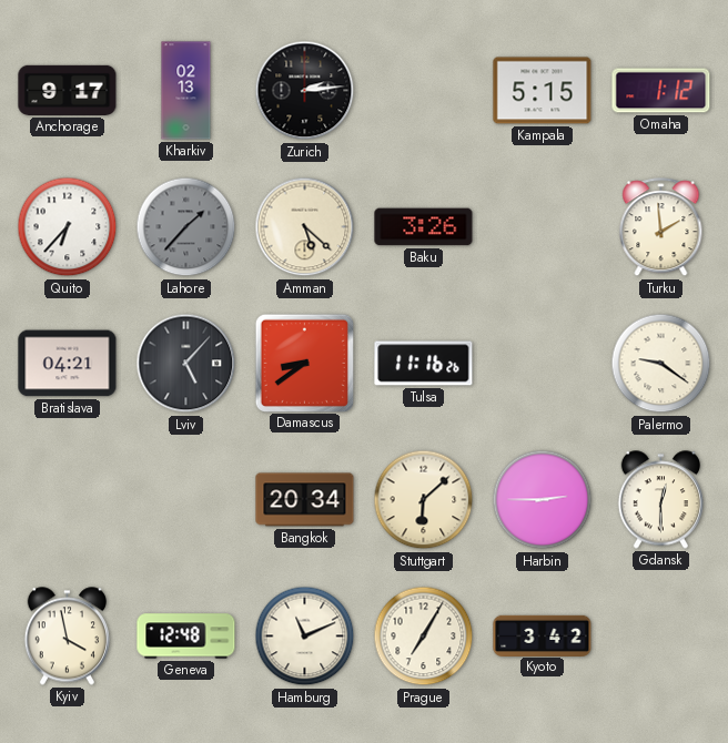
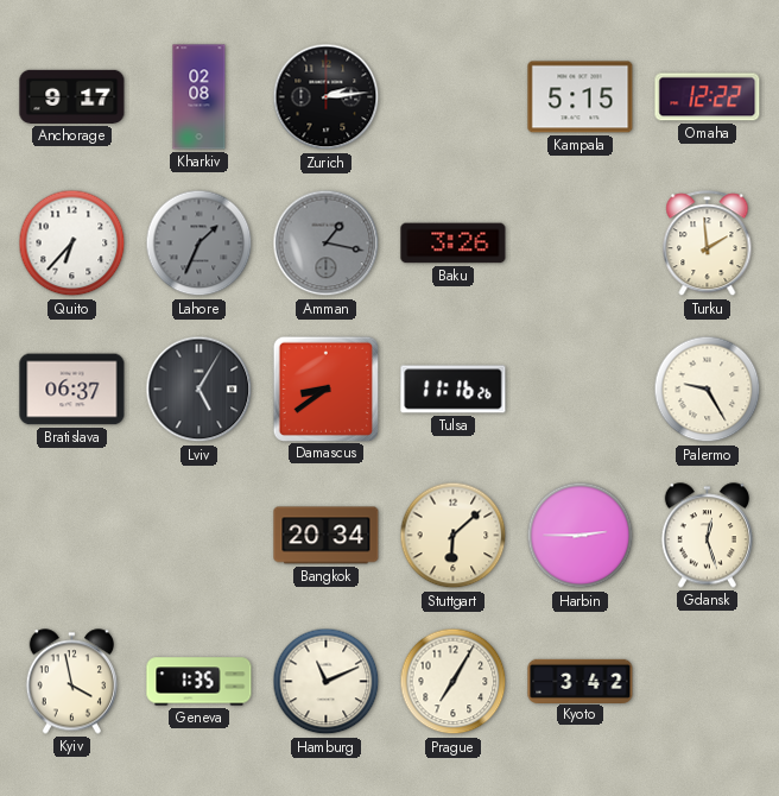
Kharkiv: 02:13 -> 02:08 (199, 97)
Omaha: 1:12 -> 12:22 (708, 97)
Lahore: 1:37 -> 1:34 (199, 244)
Amman: 5:22 -> 1:17 (327, 244)
Amman dial: cream -> grey (327, 244)
Bratislava: 04:21 -> 06:37 (72, 390)
Lviv: 5:07 -> 5:05 (199, 390)
Palermo: 9:21 -> 9:25 (708, 390)
Gdansk: 12:30 -> 12:27 (707, 536)
Geneva: 12:48 -> 1:35 (199, 682)
